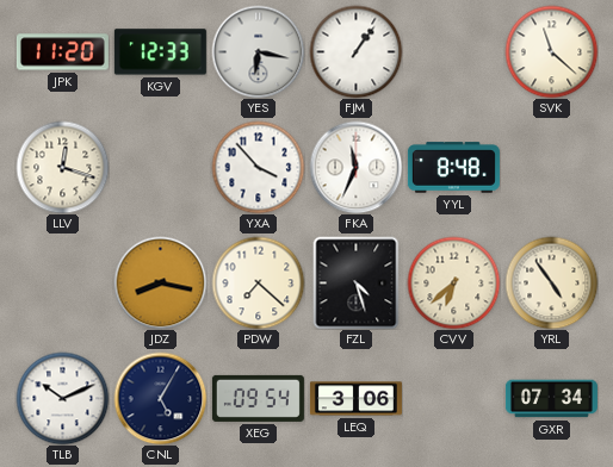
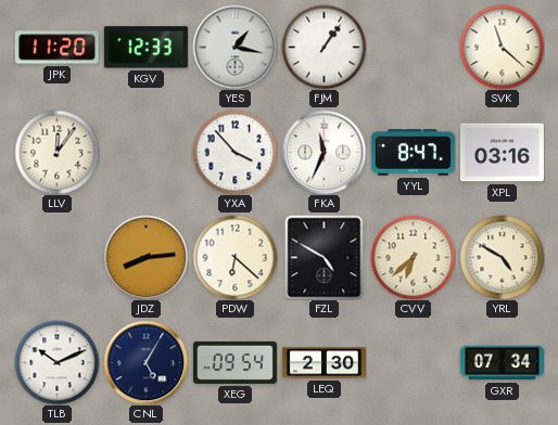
YES: 6:17 -> 1:17 (234, 47)
LLV: 12:18 -> 12:06 (56, 152)
YYL: 8:48 -> 8:47 (413, 153)
XPL: none -> 03:16 (502, 153)
JDZ: 8:17 -> 8:14 (145, 257)
PDW: 7:22 -> 6:22 (234, 257)
FZL: 4:27 -> 4:50 (325, 257)
YRL: 4:54 -> 4:50 (502, 257)
LEQ: 3:06 -> 2:30 (324, 363)
